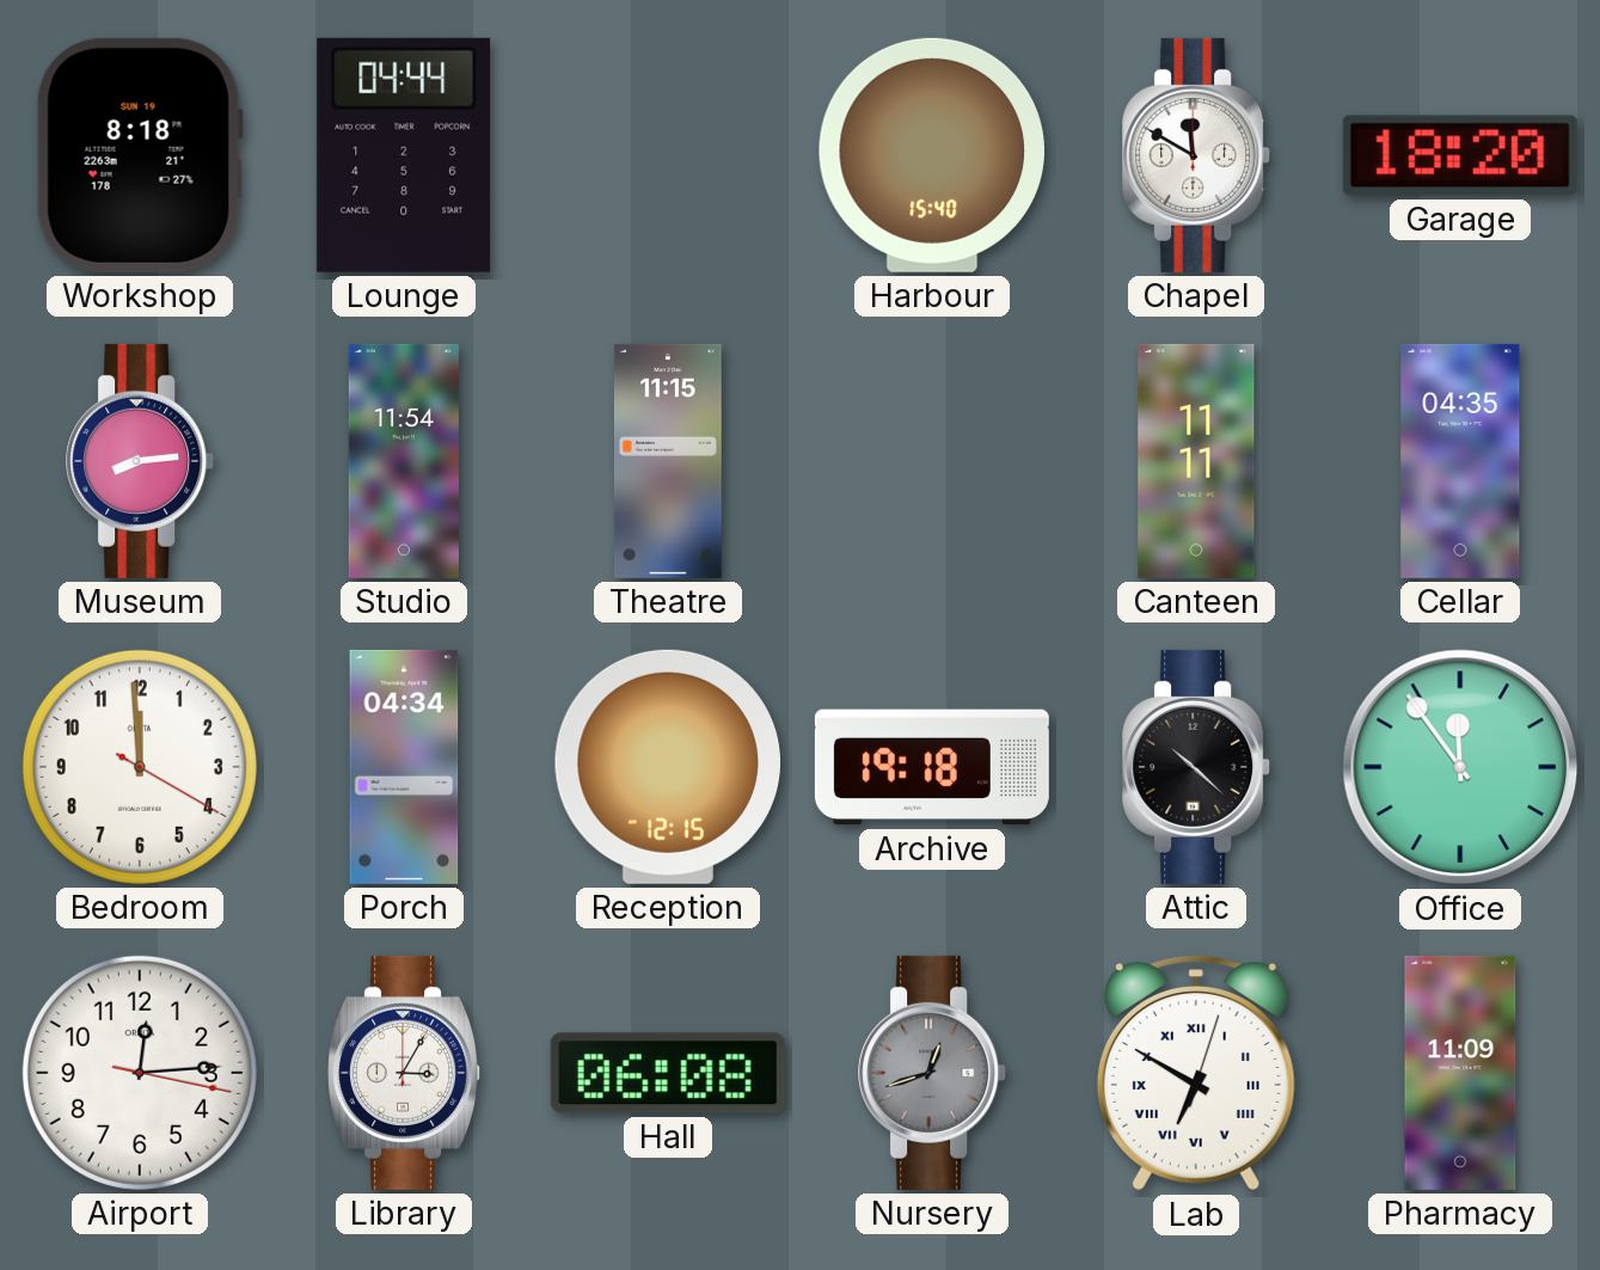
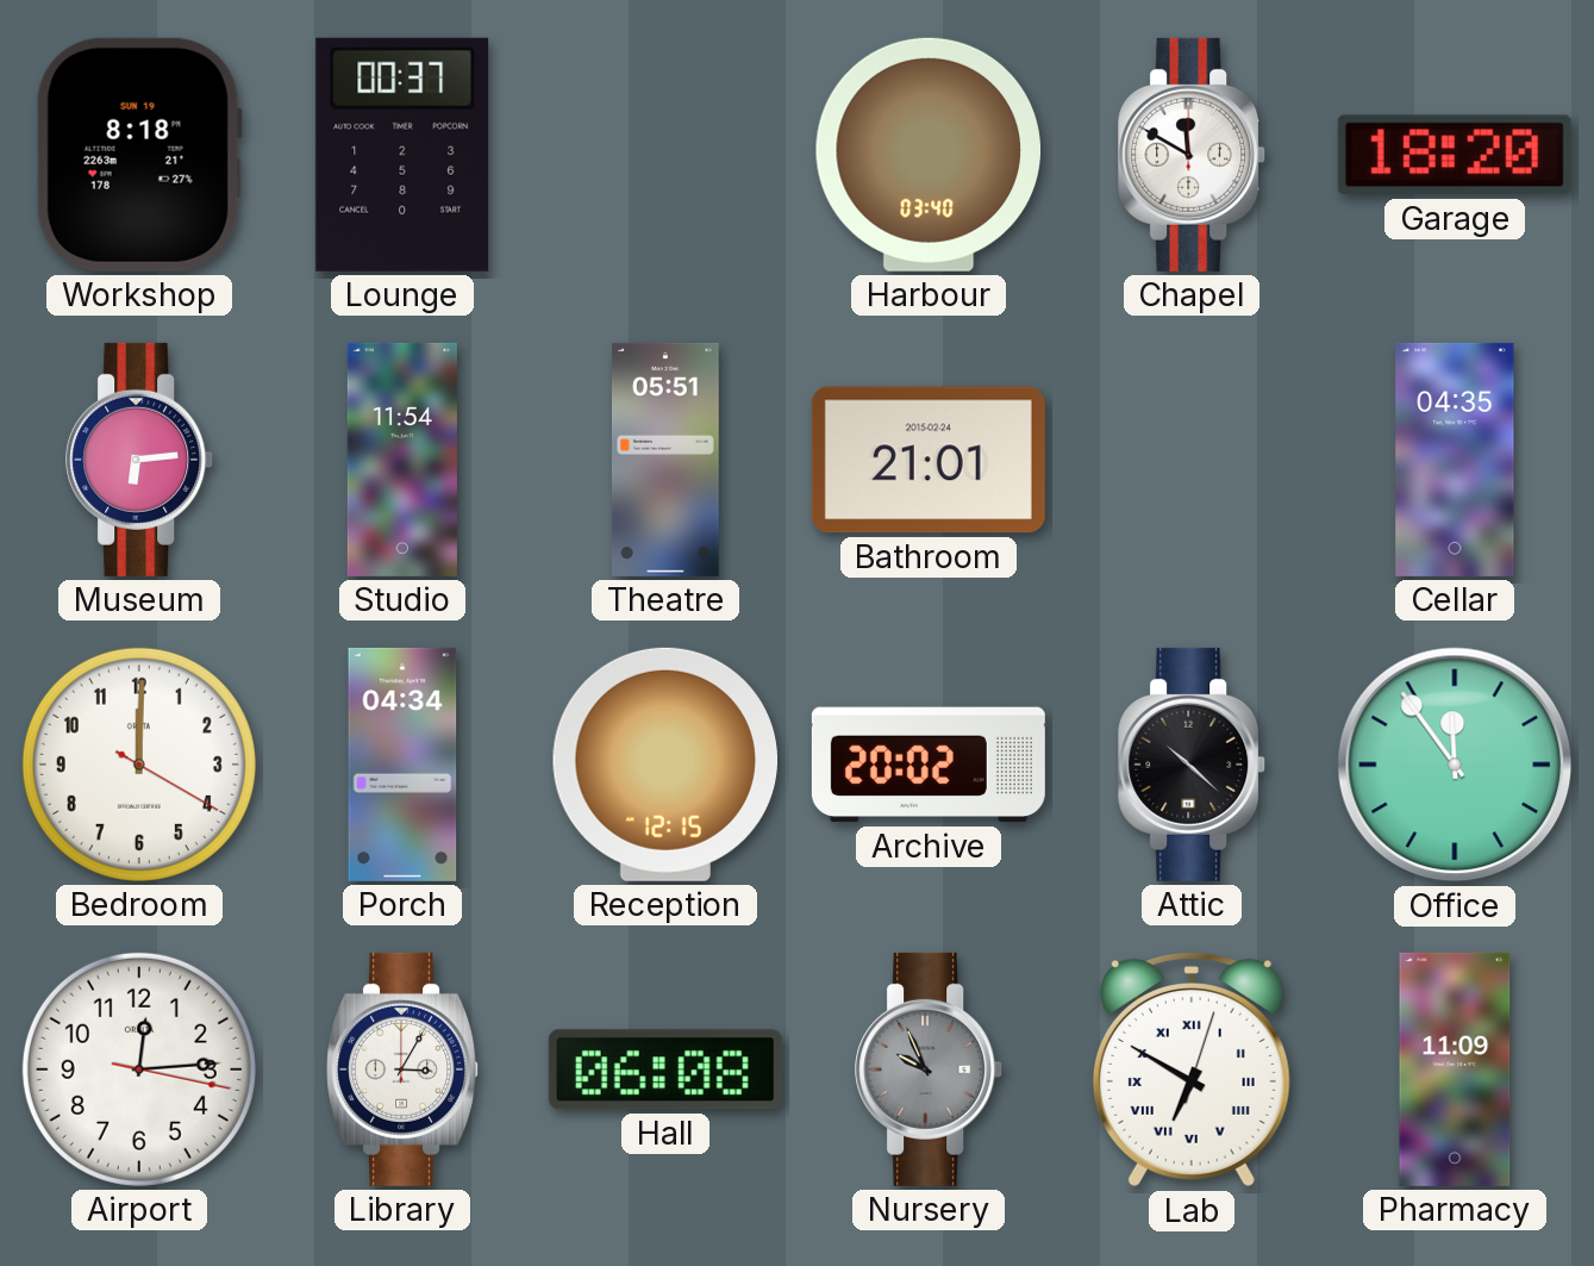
Lounge: 04:44 -> 00:37 (402, 155)
Harbour: 15:40 -> 03:40 (927, 155)
Museum: 8:14 -> 6:14 (140, 460)
Theatre: 11:15 -> 05:51 (665, 460)
Bathroom: none -> 21:01 (929, 460)
Canteen: 11:11 -> none (1196, 461)
Bedroom: 11:59 -> 12:00 (139, 765)
Archive: 19:18 -> 20:02 (929, 765)
Nursery: 12:42 -> 9:56 (930, 1069)
